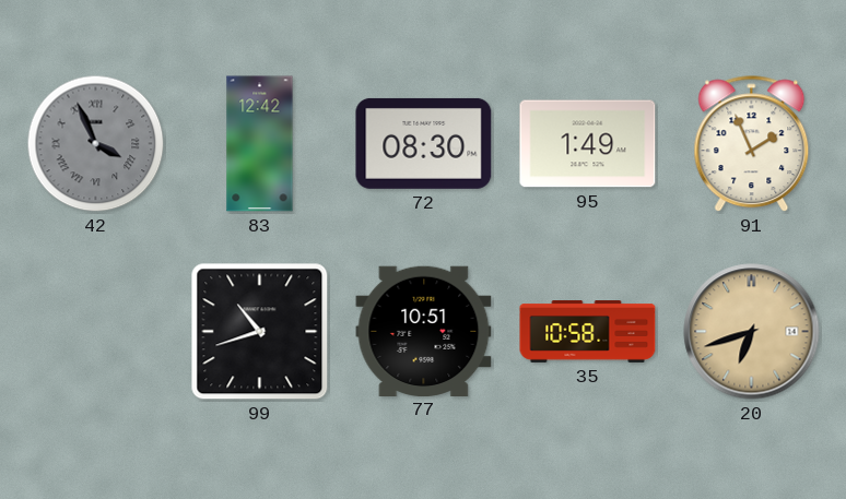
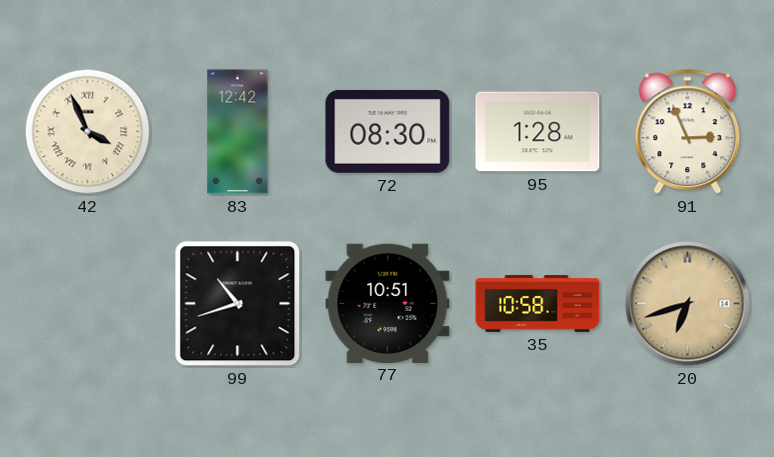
42 dial: grey -> cream (88, 132)
95: 1:49 -> 1:28 (538, 132)
91: 1:56 -> 2:56 (688, 132)
